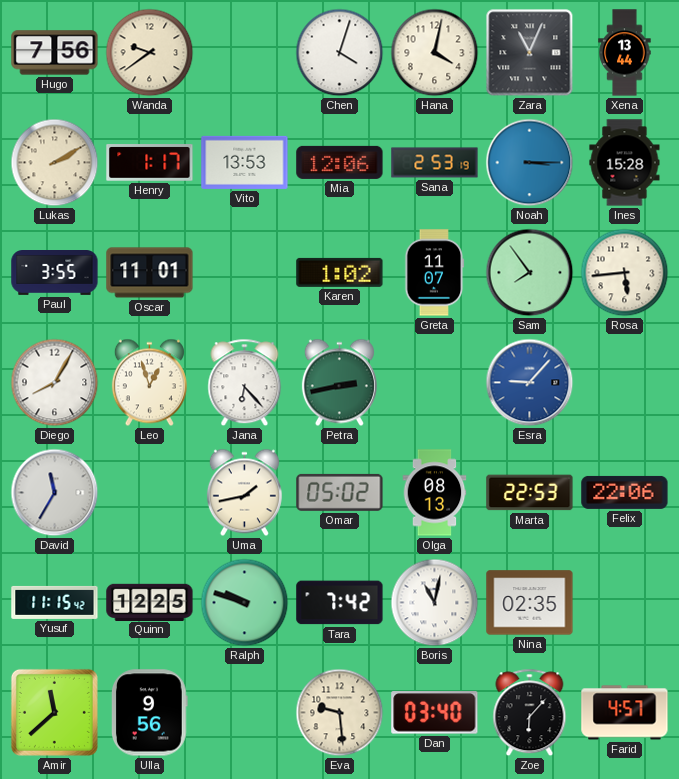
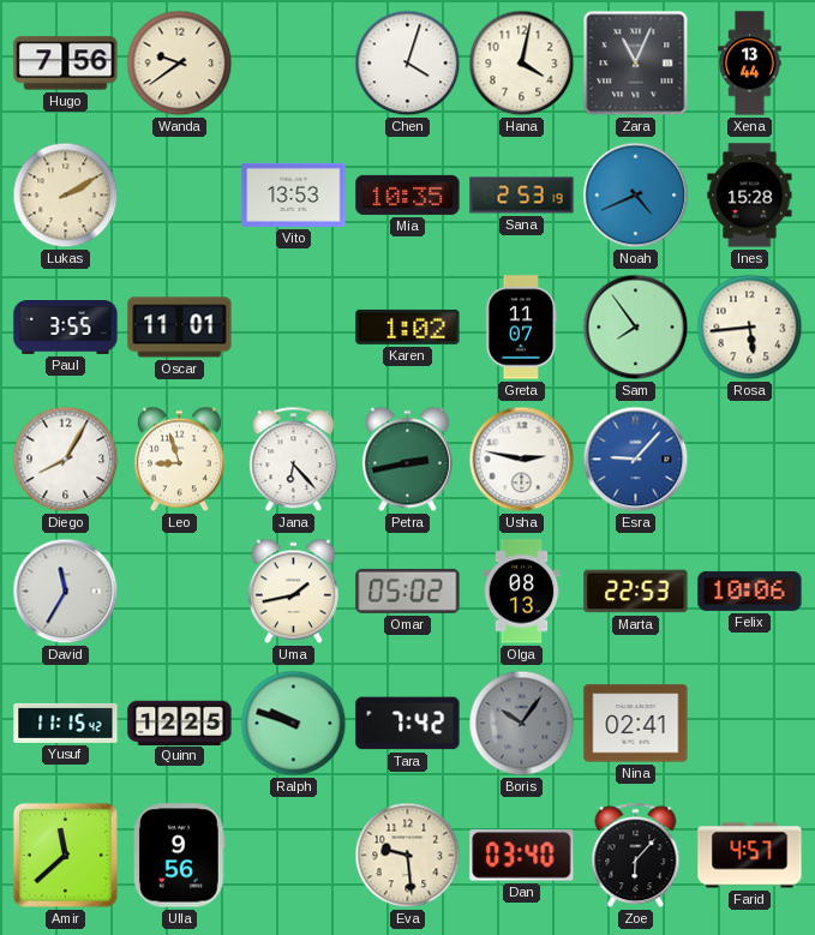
Henry: 1:17 -> none (150, 163)
Mia: 12:06 -> 10:35 (408, 194)
Noah: 3:15 -> 4:41 (636, 196)
Leo: 12:57 -> 8:57 (179, 460)
Usha: none -> 2:47 (522, 460)
Felix: 22:06 -> 10:06 (750, 591)
Boris: 11:02 -> 10:06 (522, 724)
Boris dial: white -> grey (522, 724)
Nina: 02:35 -> 02:41 (636, 724)
